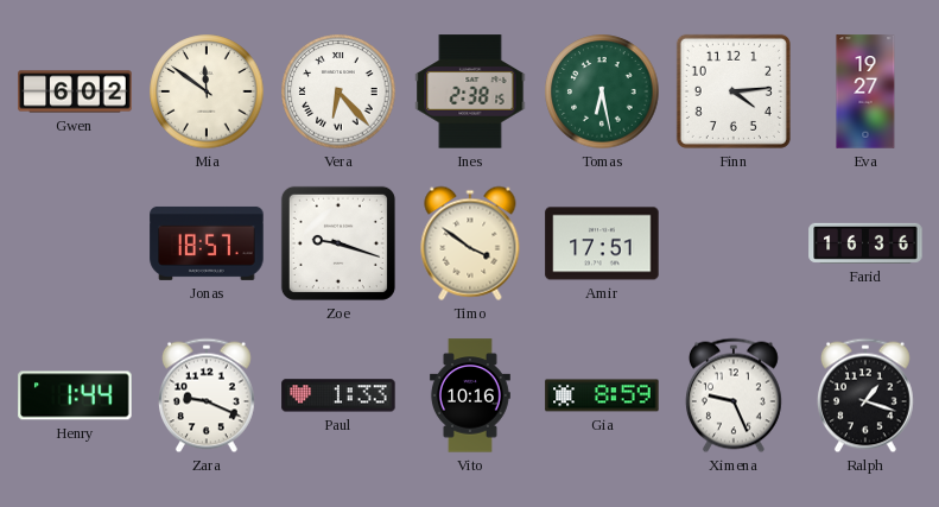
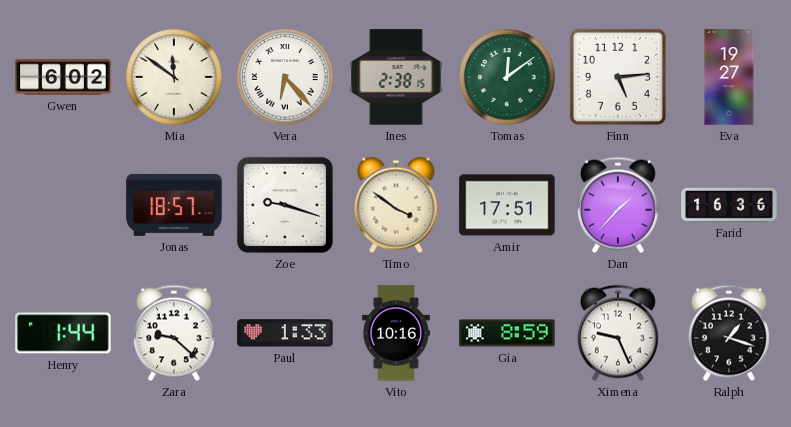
Tomas: 6:28 -> 12:09 (507, 77)
Finn: 4:14 -> 5:14 (618, 77)
Dan: none -> 1:37 (618, 205)
Zara: 9:19 -> 9:22 (174, 333)
